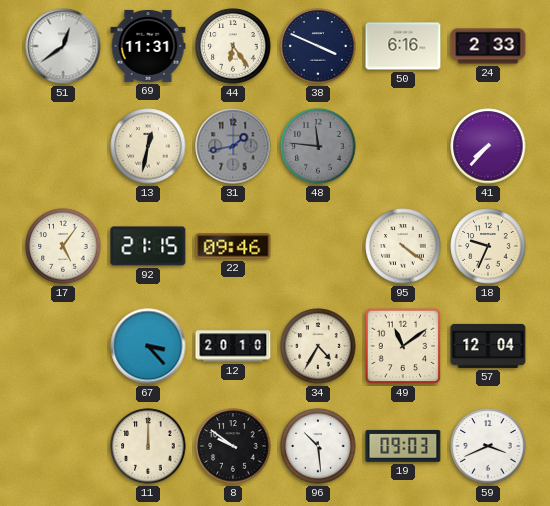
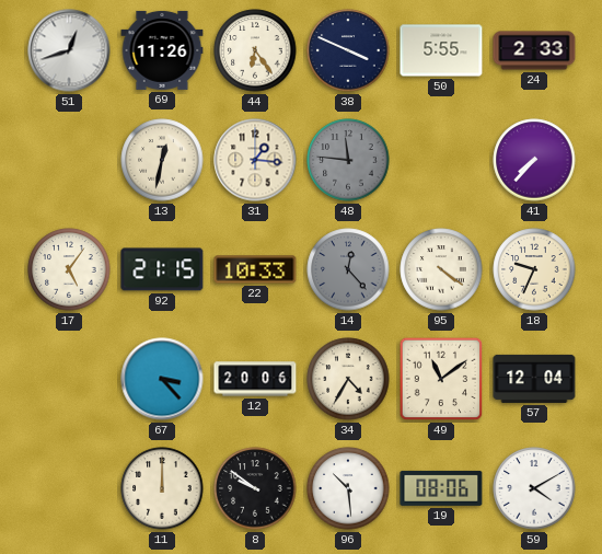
51: 12:39 -> 12:42 (69, 50)
69: 11:31 -> 11:26 (162, 50)
50: 6:16 -> 5:55 (441, 50)
31: 1:43 -> 1:16 (255, 160)
31 dial: grey -> cream (255, 160)
22: 09:46 -> 10:33 (255, 269)
14: none -> 12:23 (348, 269)
12: 20:10 -> 20:06 (255, 379)
19: 09:03 -> 08:06 (441, 488)
59: 3:41 -> 4:10 (534, 488)
